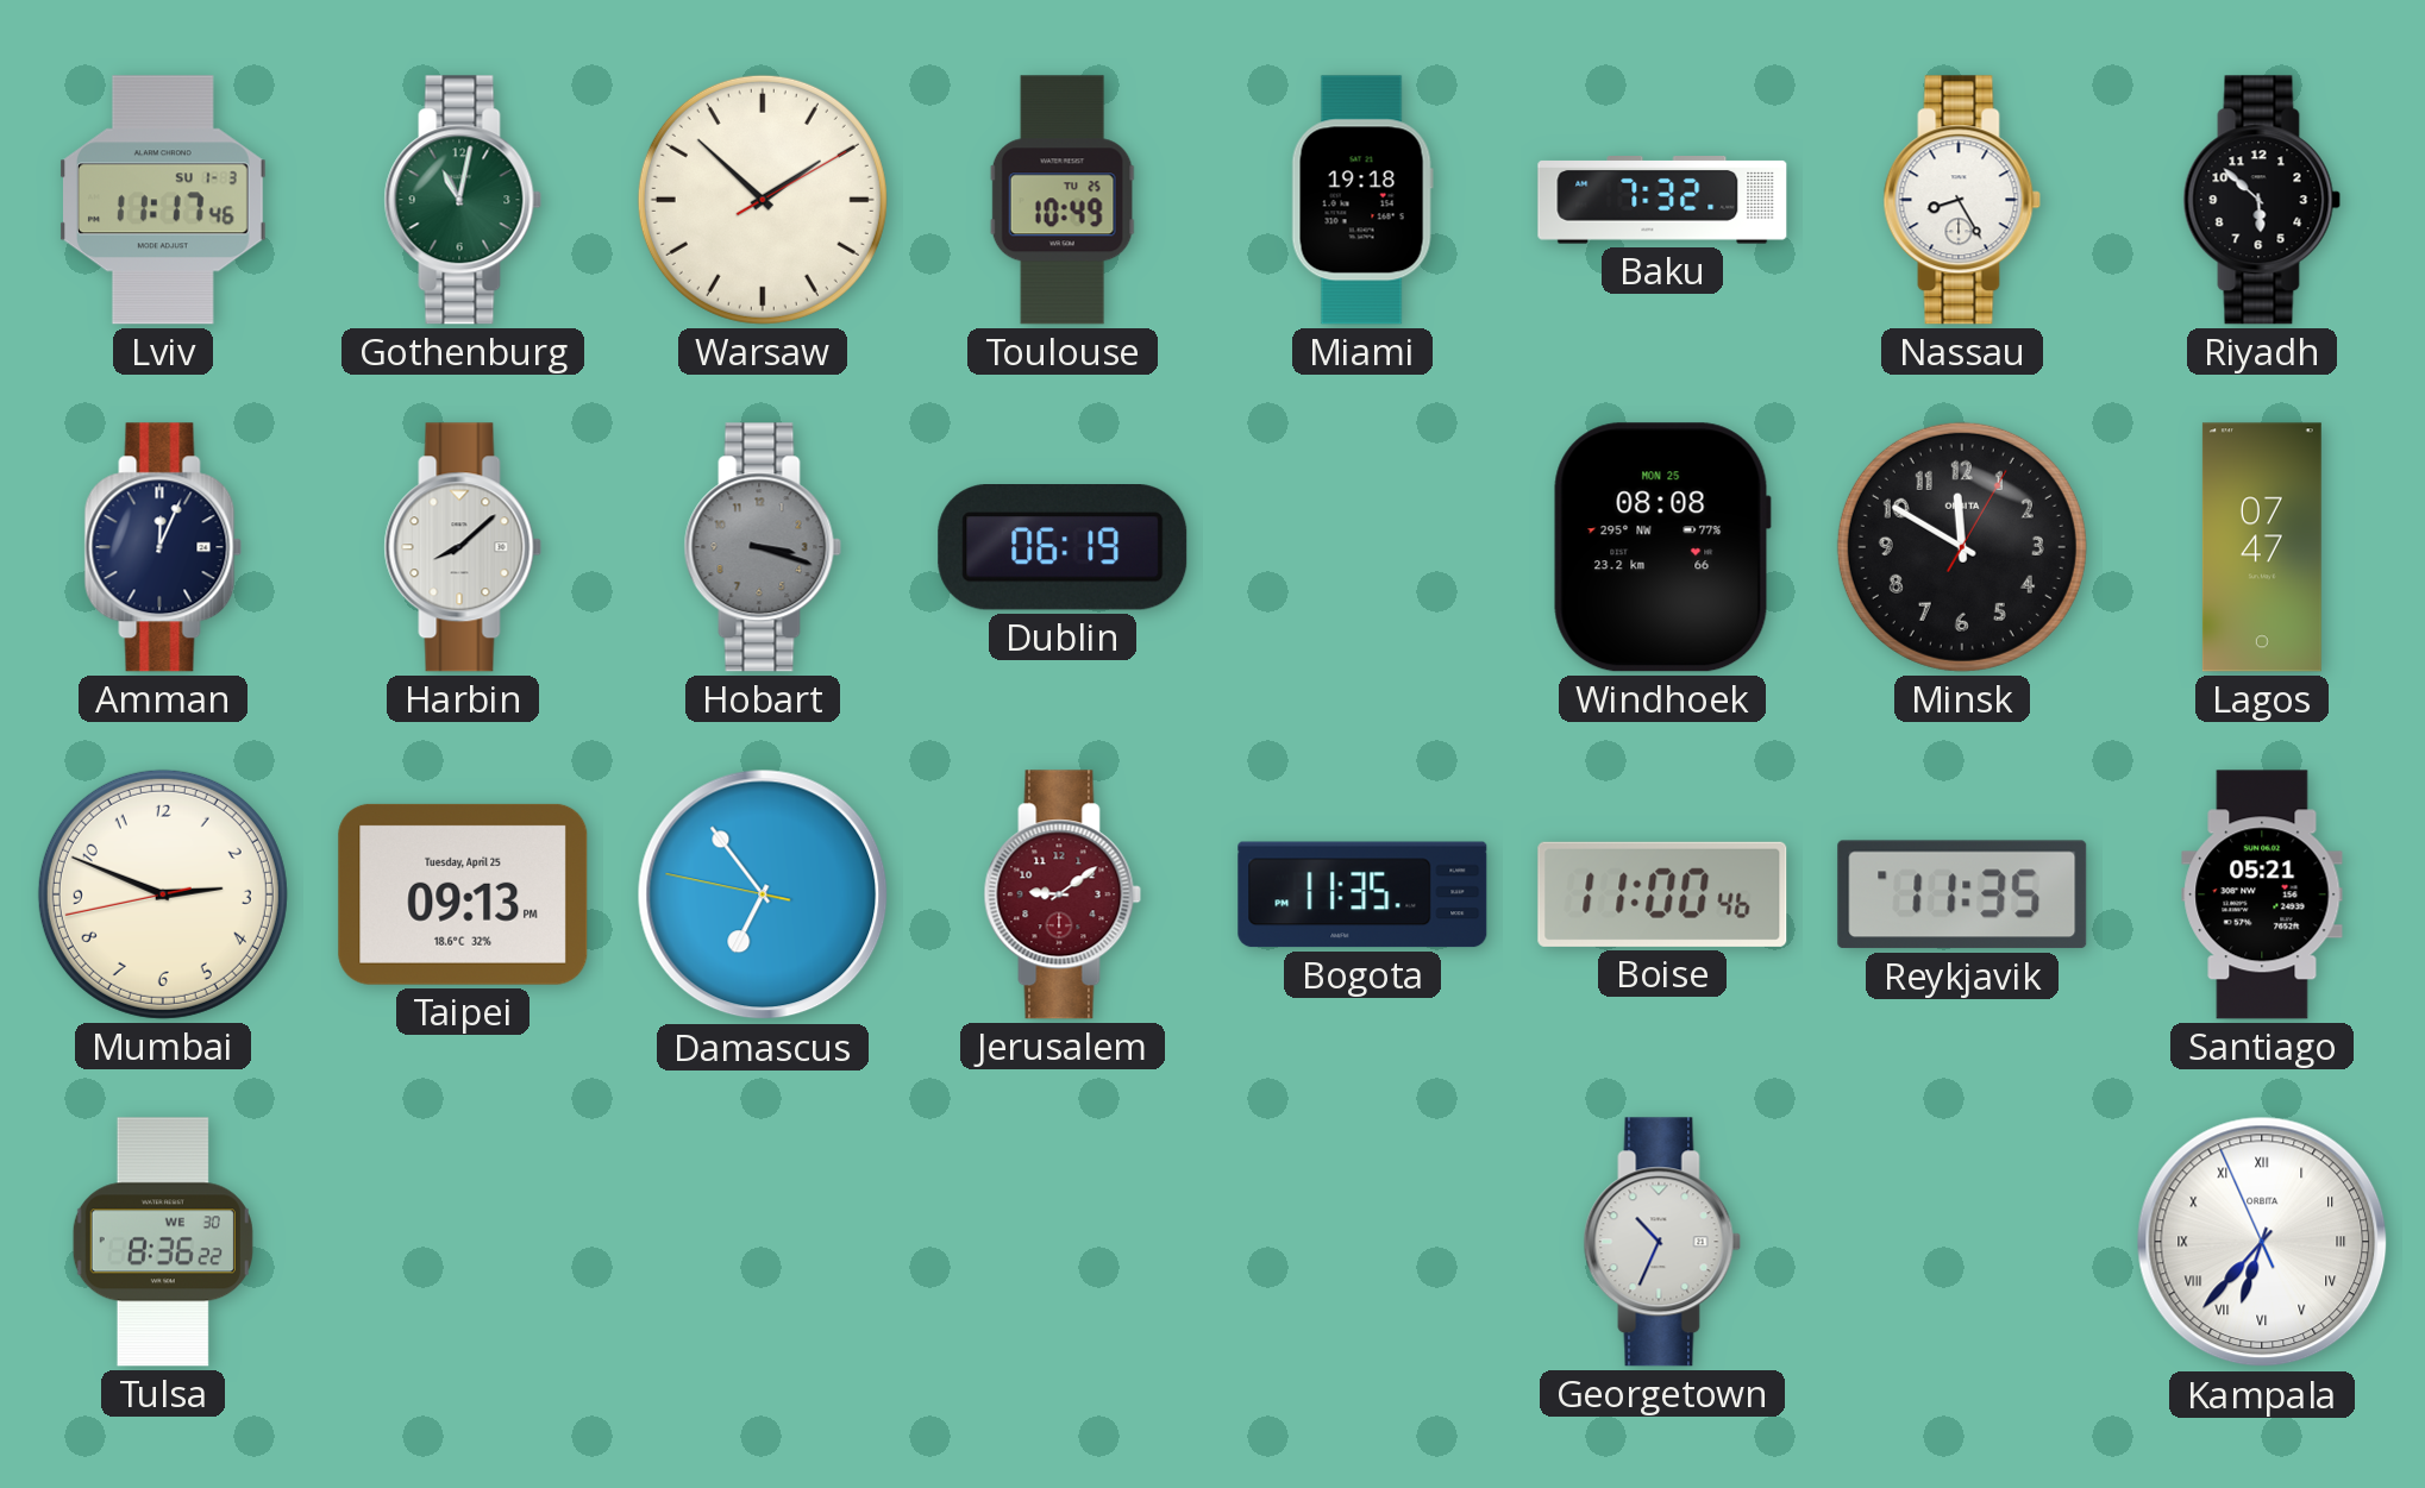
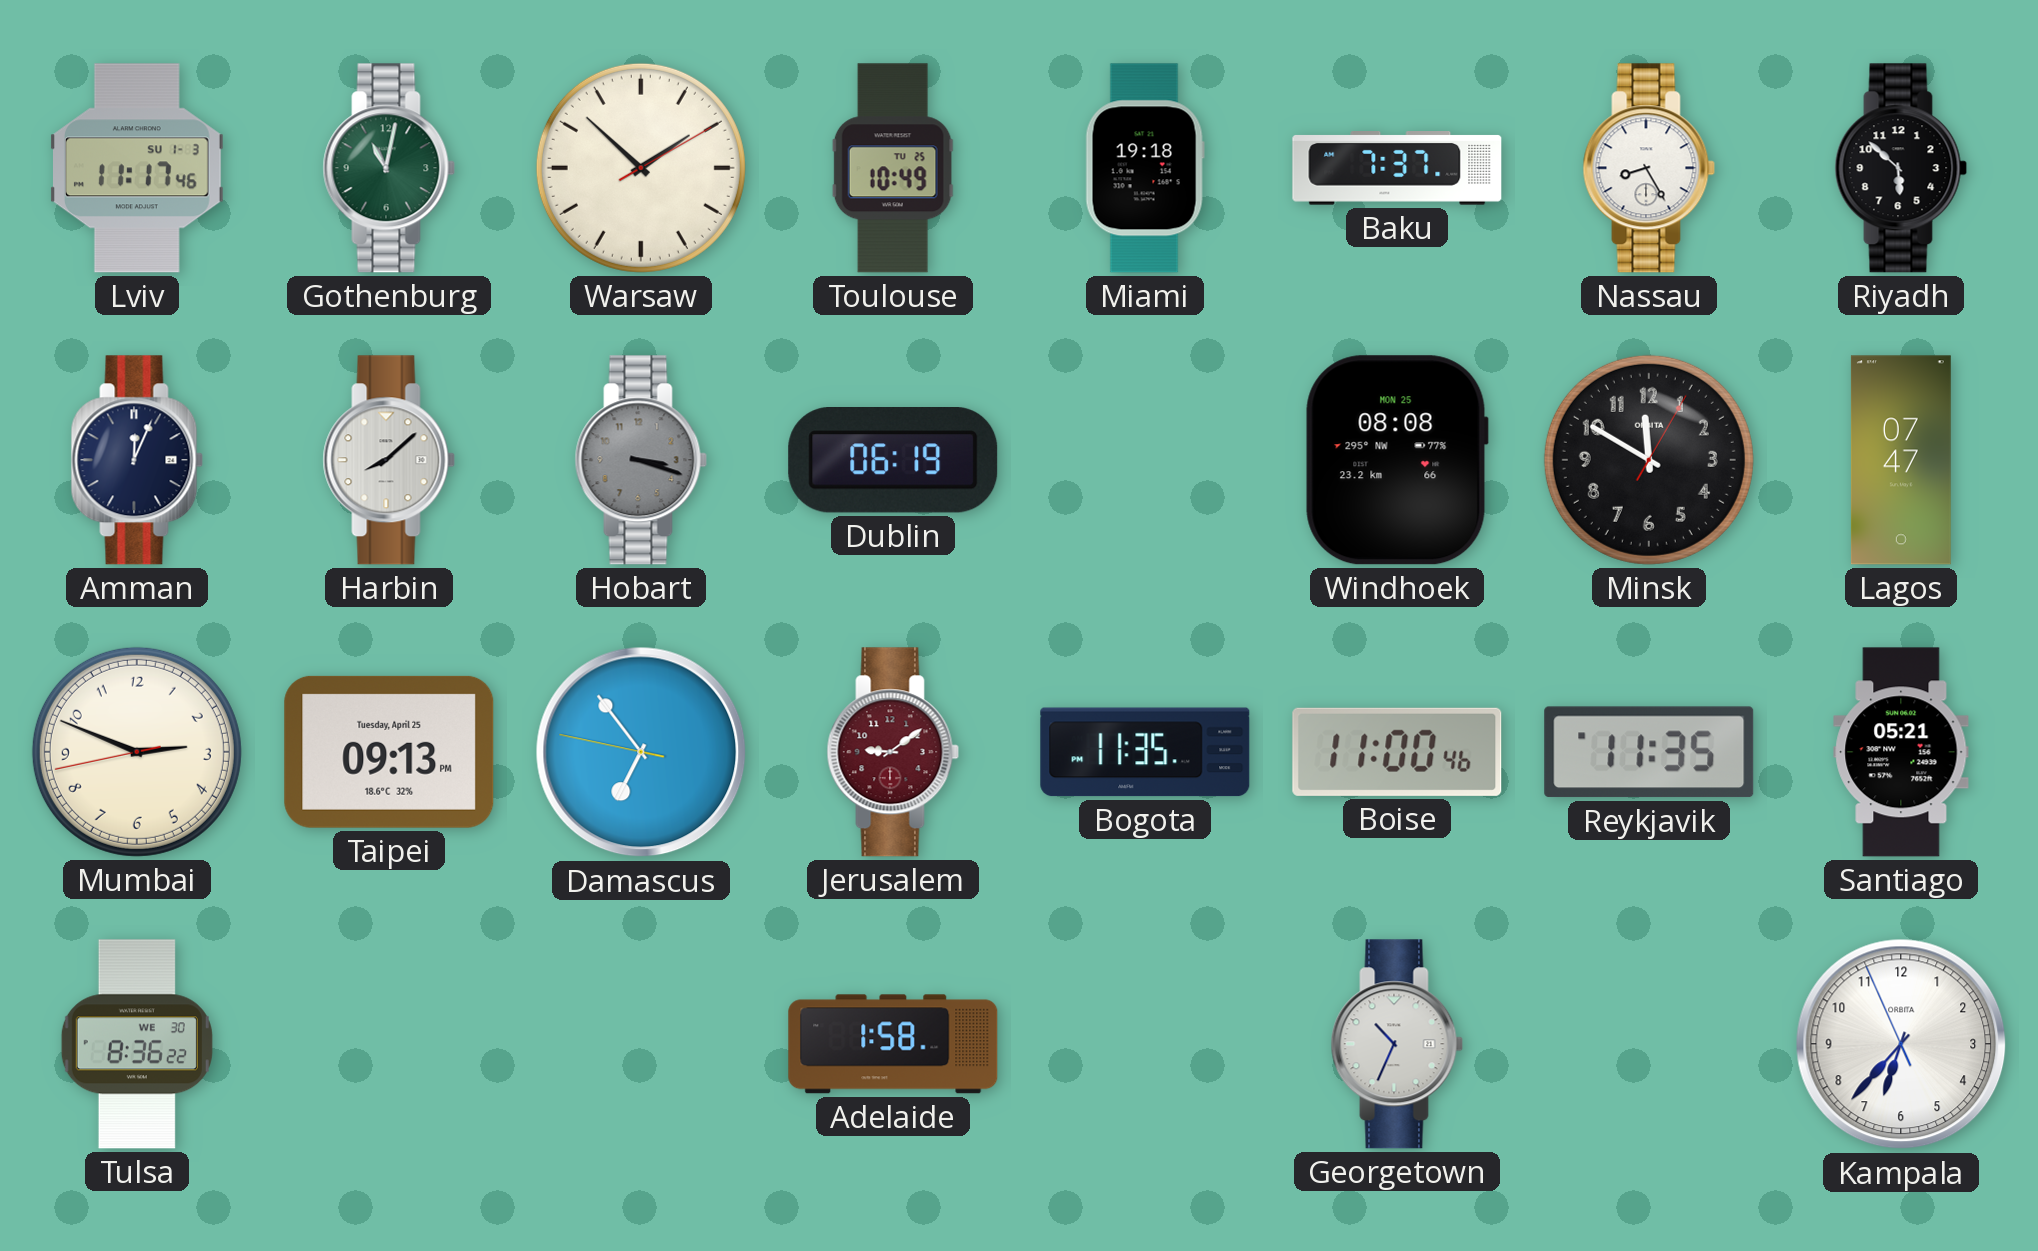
Baku: 7:32 -> 7:37 (1397, 168)
Adelaide: none -> 1:58 (893, 1044)
Kampala numerals: Roman -> Arabic (1901, 1044)
